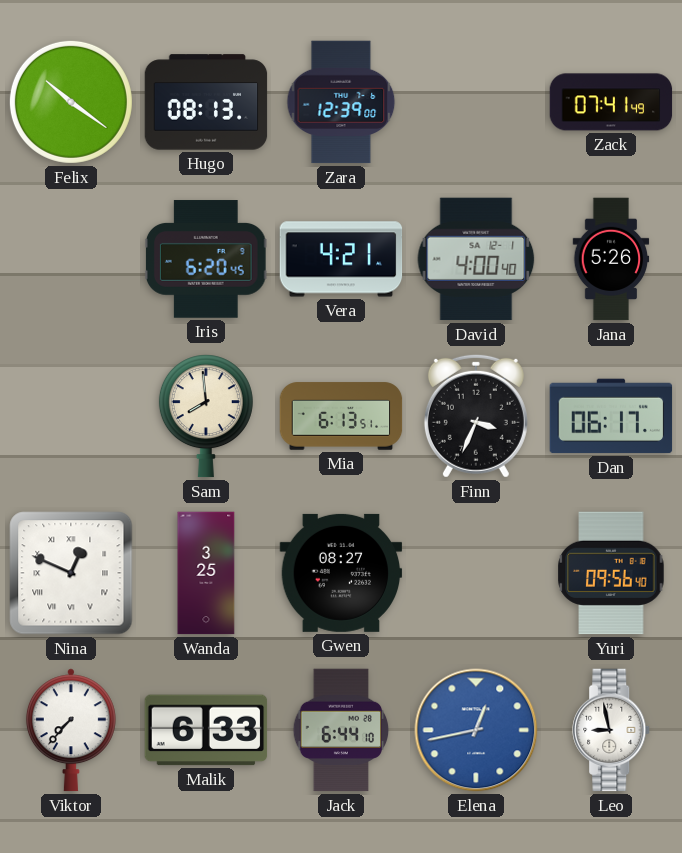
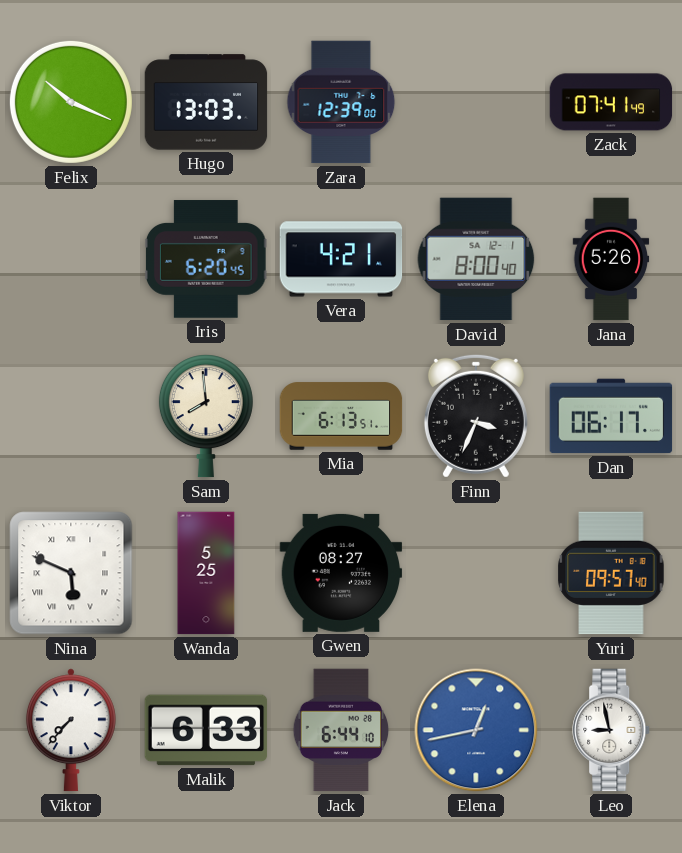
Felix: 10:21 -> 10:19 (71, 102)
Hugo: 08:13 -> 13:03 (206, 102)
David: 4:00 -> 8:00 (476, 259)
Nina: 12:49 -> 5:49 (71, 573)
Wanda: 3:25 -> 5:25 (206, 573)
Yuri: 09:56 -> 09:57 (611, 573)
